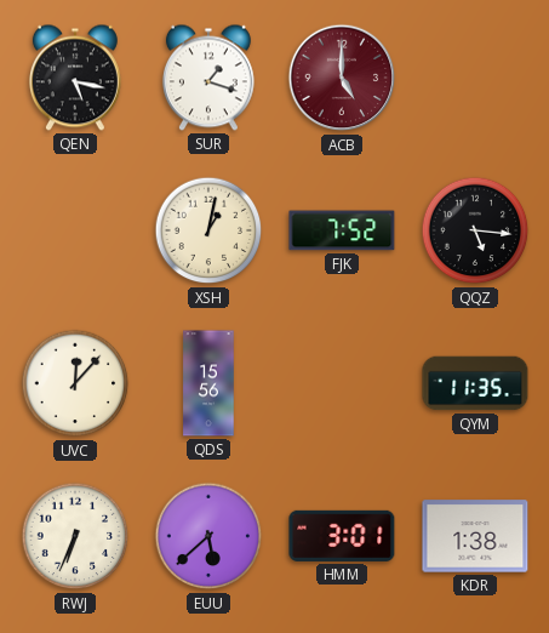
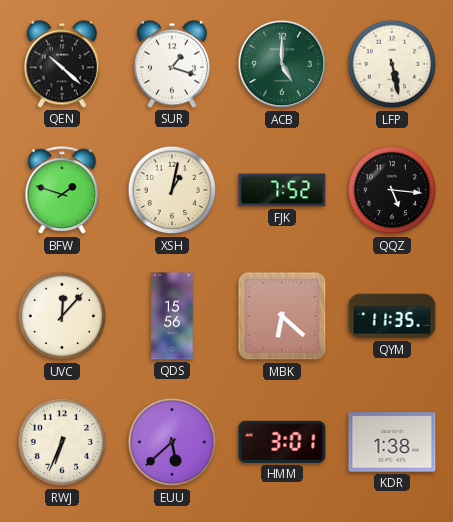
QEN: 5:17 -> 10:22 (62, 64)
ACB dial: burgundy -> green (282, 64)
LFP: none -> 5:28 (392, 64)
BFW: none -> 1:48 (62, 191)
MBK: none -> 6:22 (282, 316)
